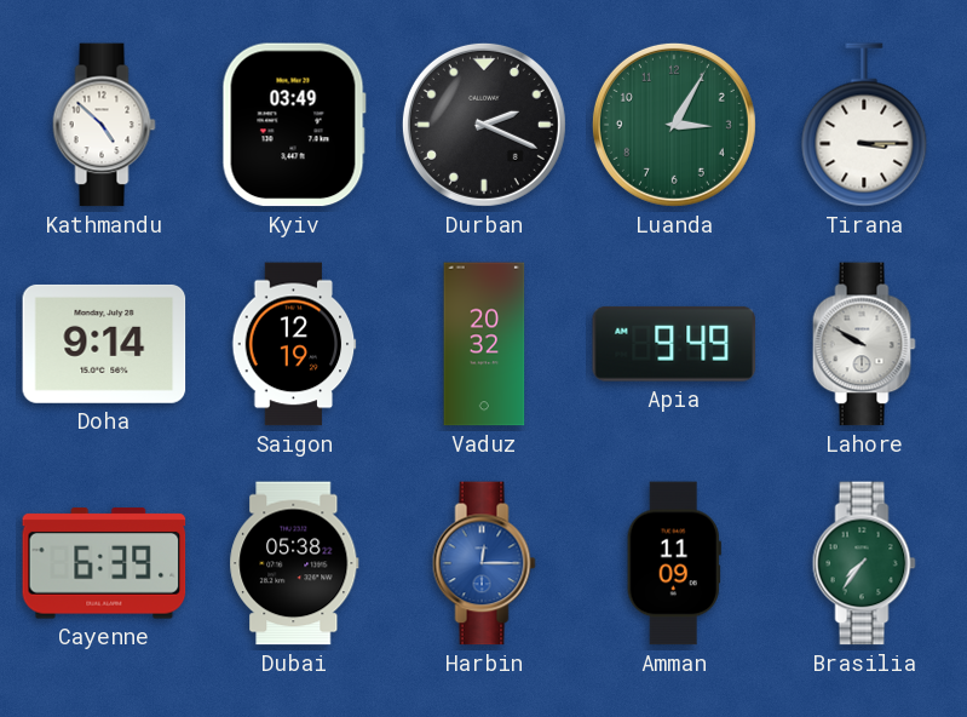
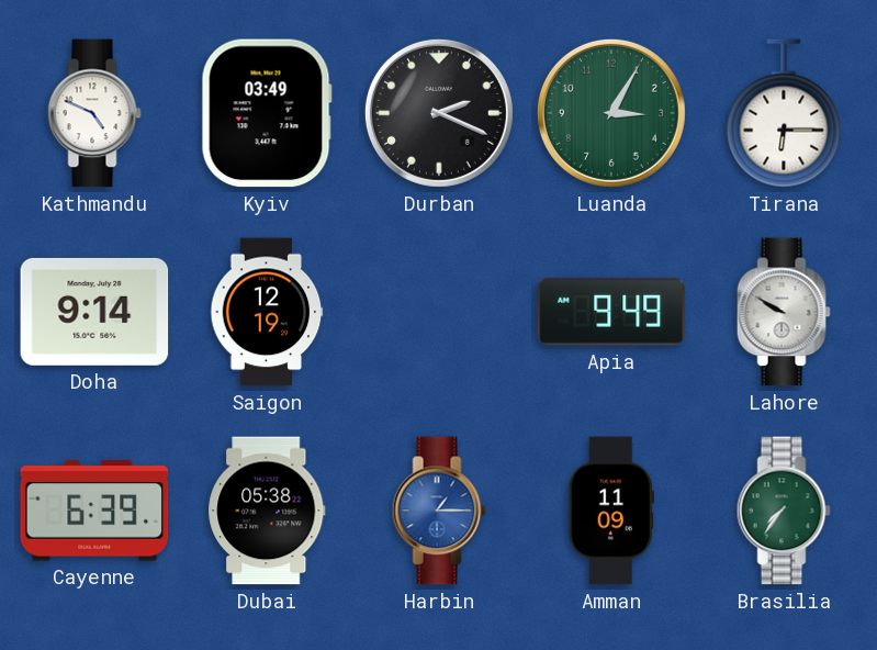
Kathmandu: 4:52 -> 4:49 (94, 113)
Tirana: 3:15 -> 6:15 (784, 113)
Vaduz: 20:32 -> none (484, 344)
Harbin: 12:15 -> 1:15 (439, 511)
